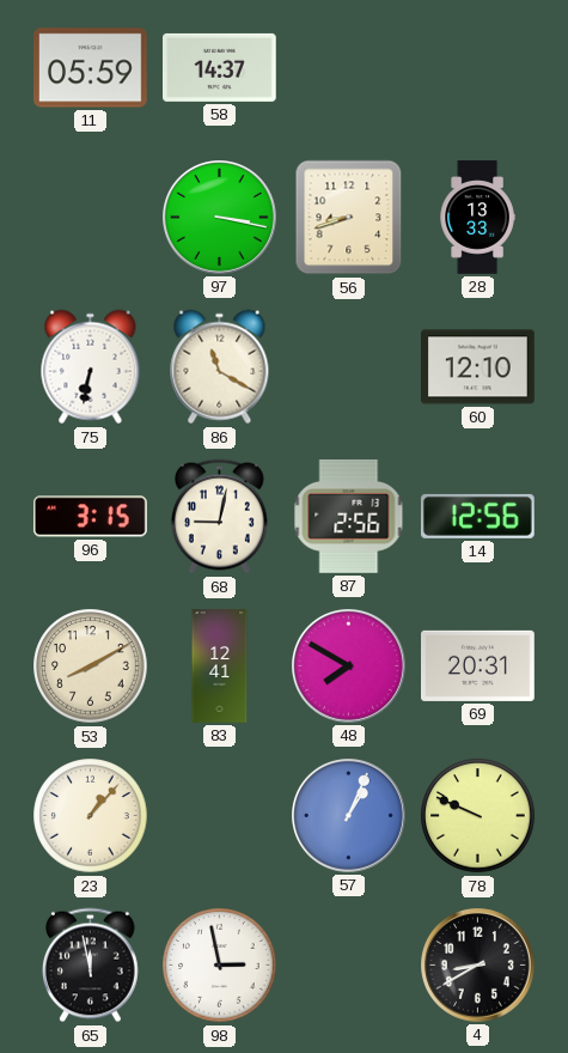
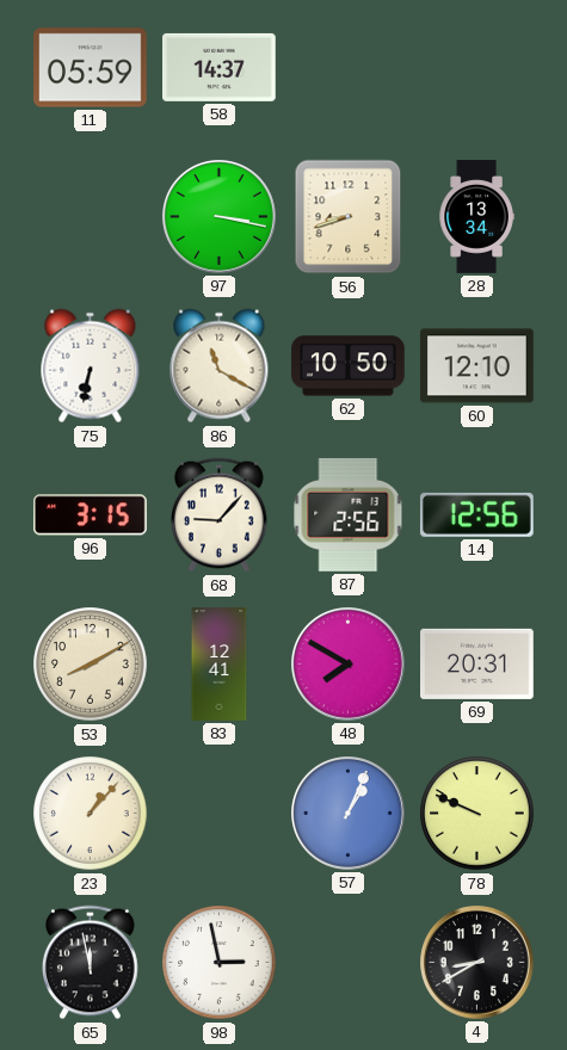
28: 13:33 -> 13:34 (476, 217)
62: none -> 10:50 (349, 366)
68: 9:02 -> 9:07 (220, 515)
